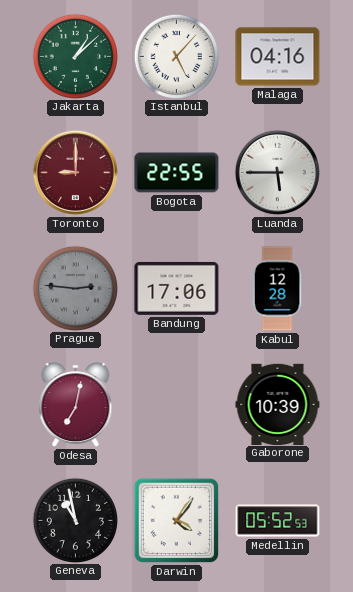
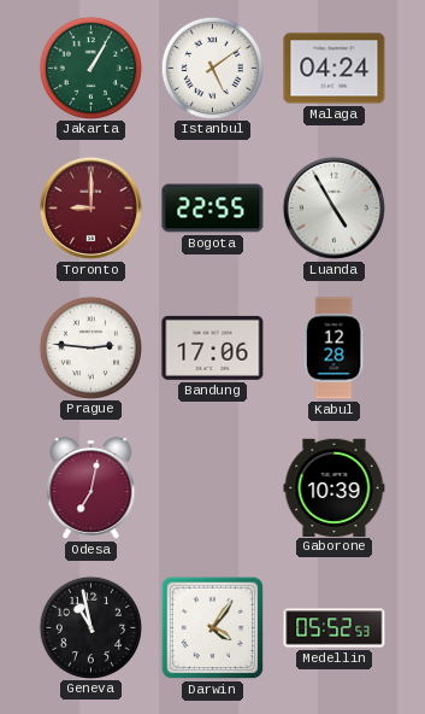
Jakarta: 1:08 -> 1:05 (90, 68)
Istanbul: 5:07 -> 5:09 (212, 68)
Malaga: 04:16 -> 04:24 (335, 69)
Luanda: 5:45 -> 4:55 (333, 207)
Prague dial: grey -> white (90, 347)
